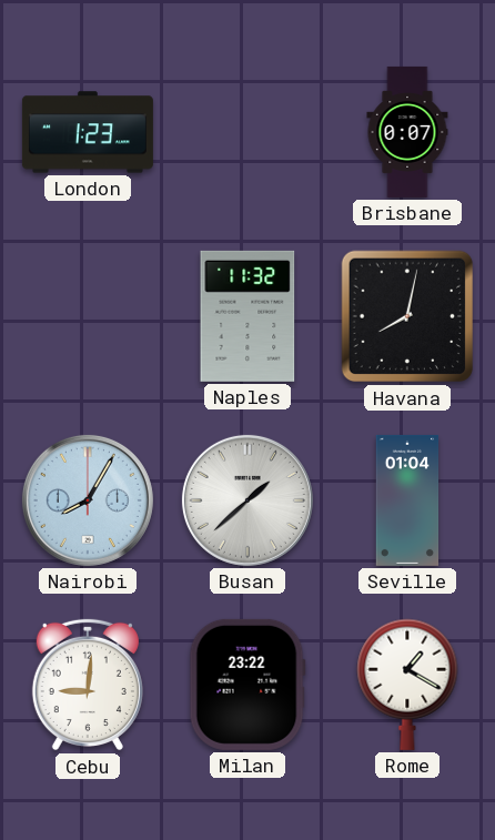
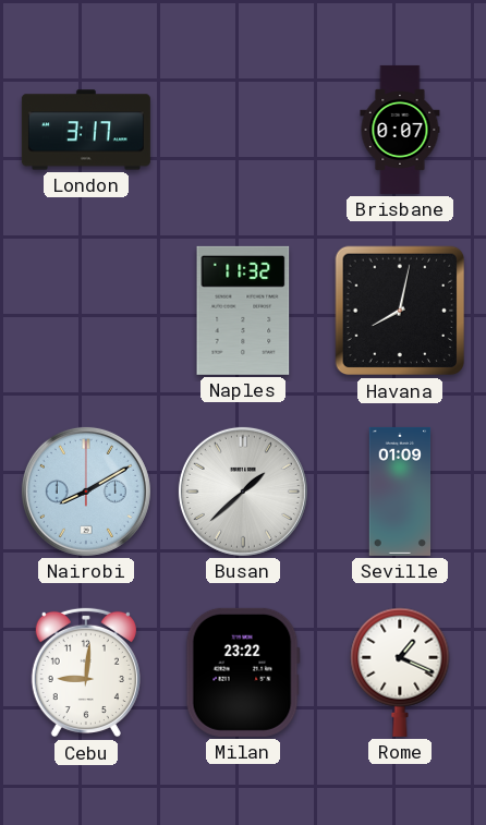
London: 1:23 -> 3:17 (86, 130)
Nairobi: 8:05 -> 8:10 (86, 492)
Seville: 01:04 -> 01:09 (400, 492)
Rome: 1:20 -> 1:19 (400, 672)
